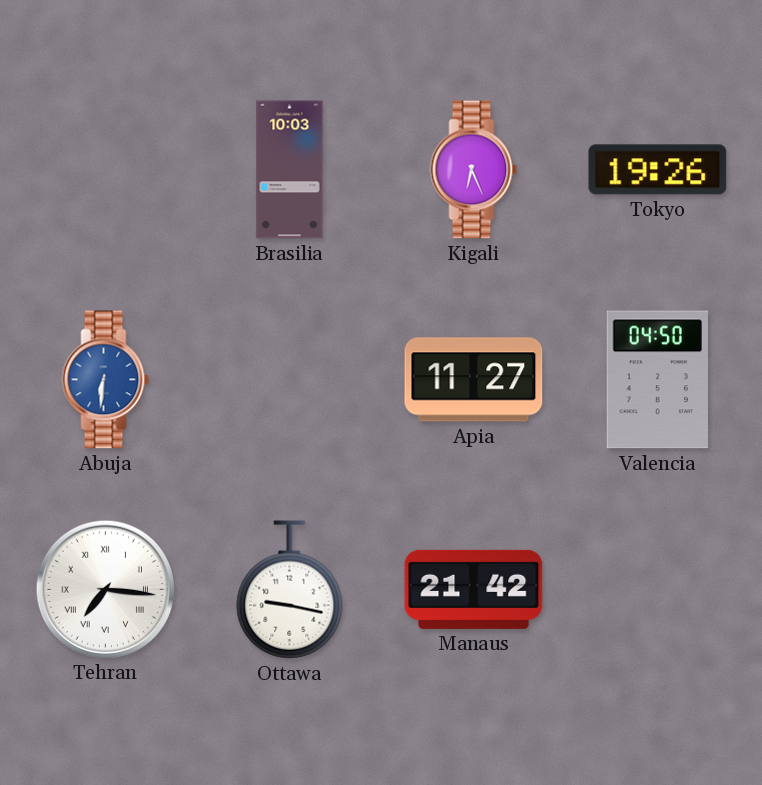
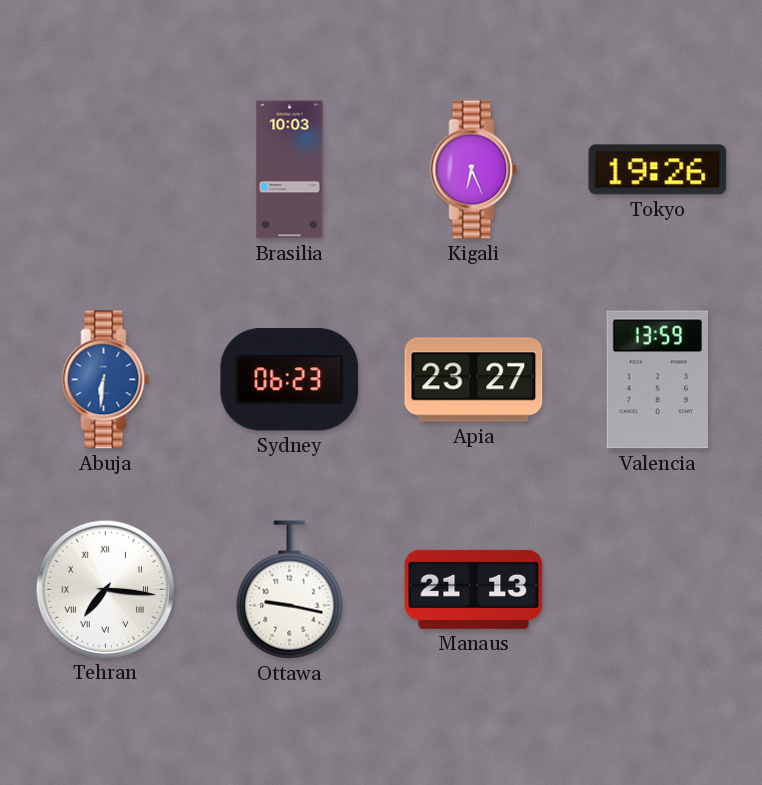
Sydney: none -> 06:23 (290, 380)
Apia: 11:27 -> 23:27 (474, 380)
Valencia: 04:50 -> 13:59 (657, 380)
Manaus: 21:42 -> 21:13 (474, 589)
